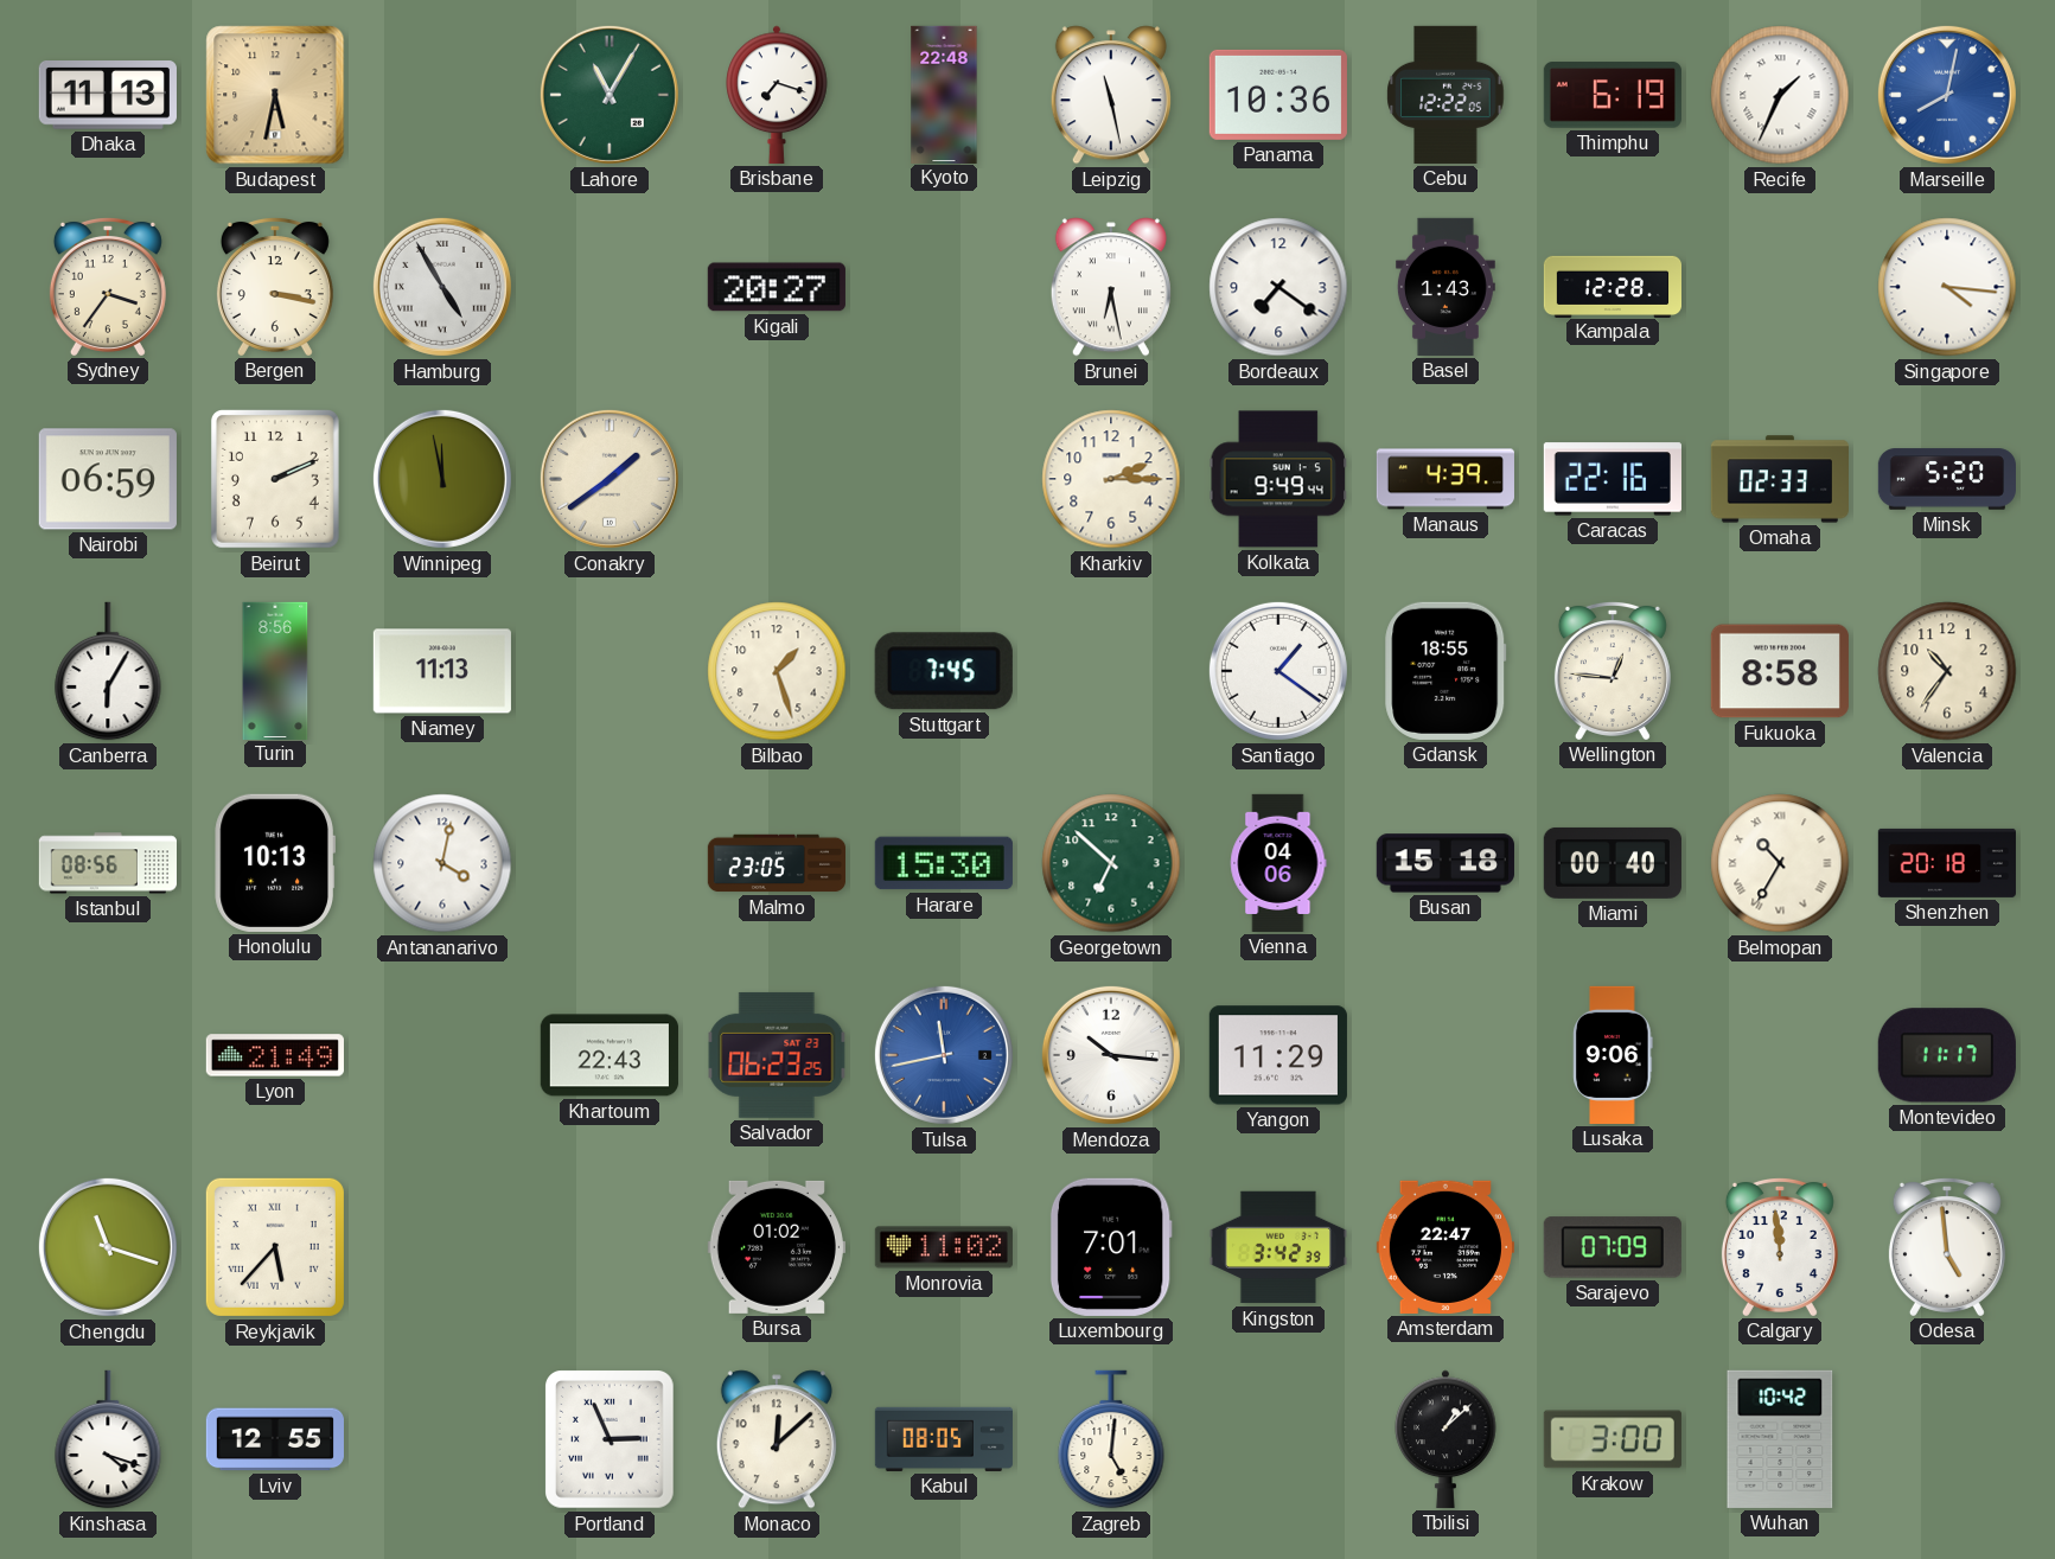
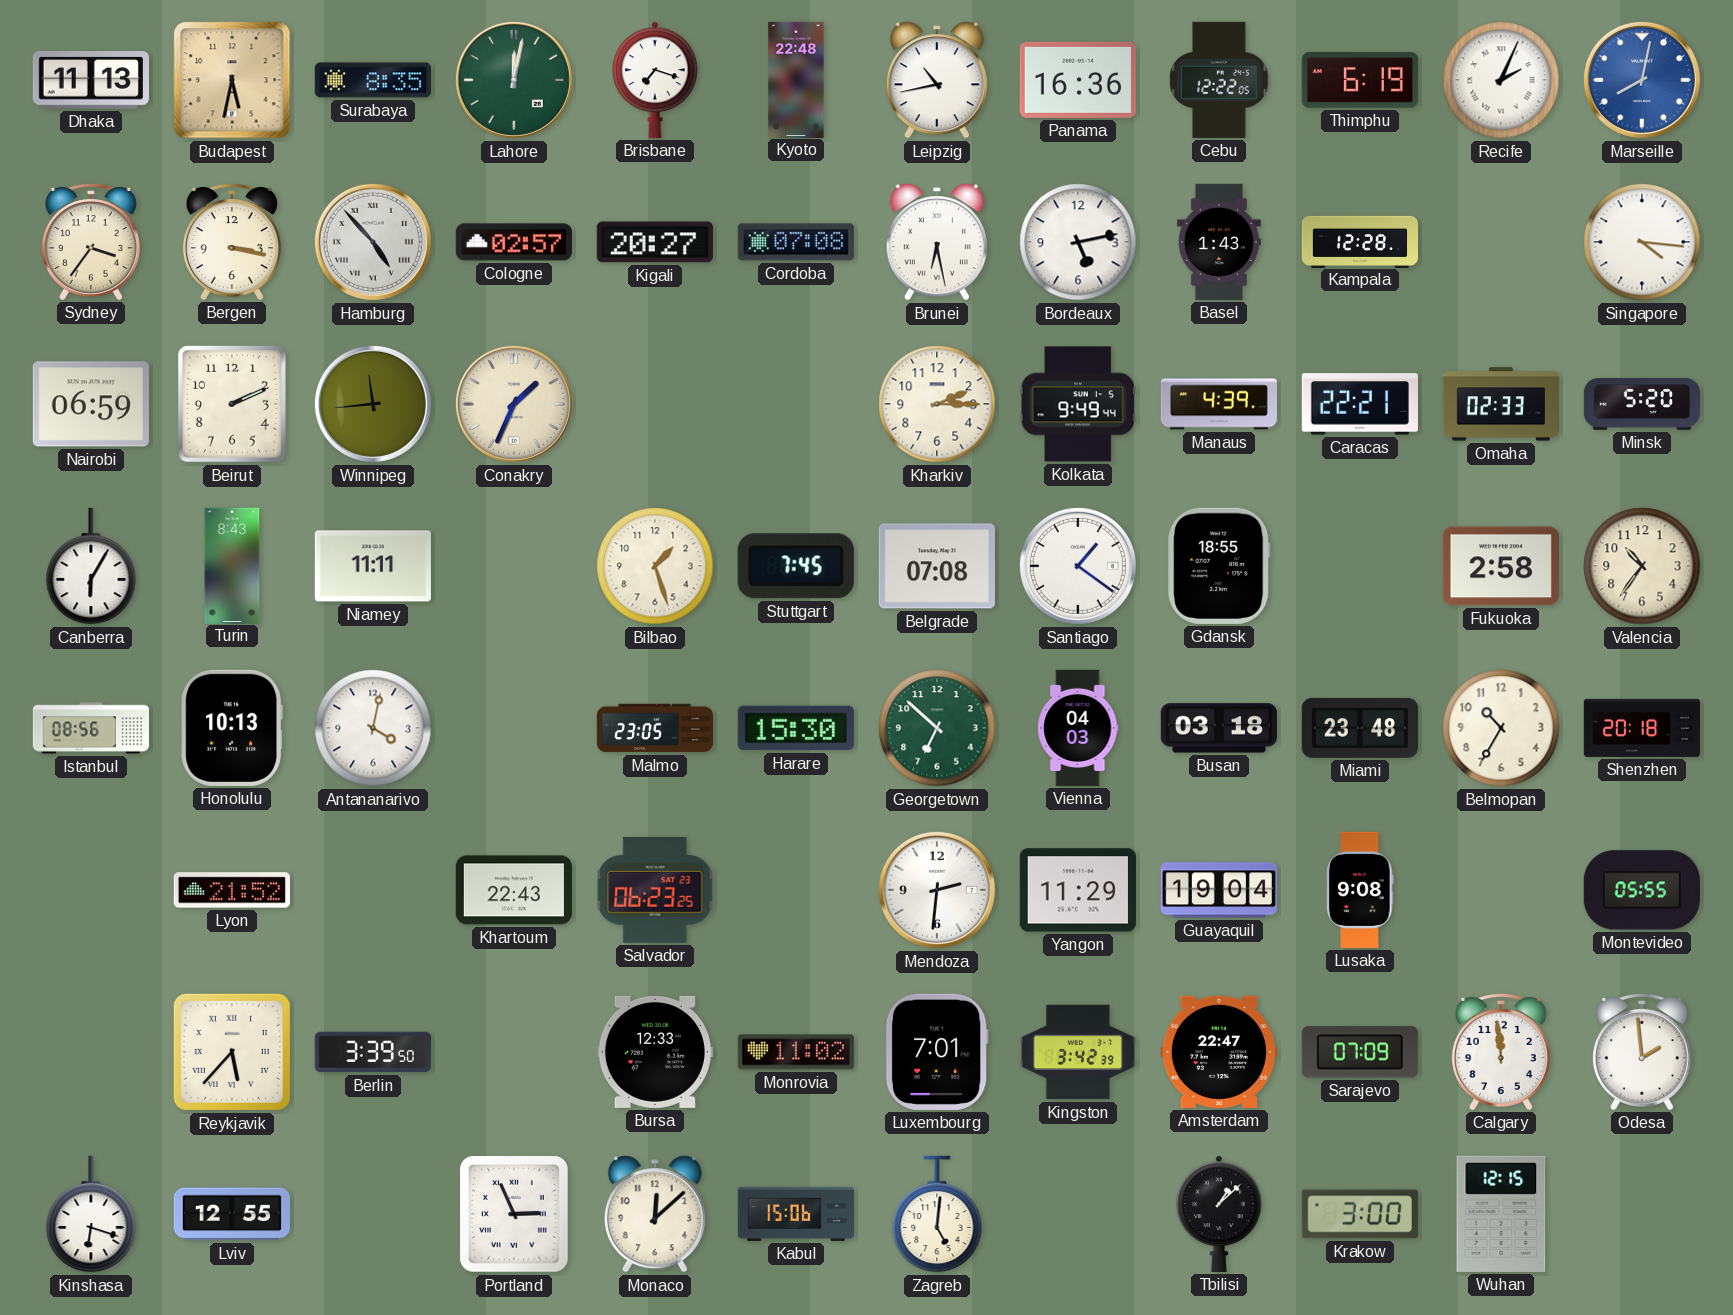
Surabaya: none -> 8:35 (373, 80)
Lahore: 11:05 -> 12:02 (514, 80)
Leipzig: 11:28 -> 10:43 (937, 80)
Panama: 10:36 -> 16:36 (1078, 80)
Recife: 1:34 -> 2:04 (1501, 80)
Hamburg: 4:55 -> 4:53 (373, 242)
Cologne: none -> 02:57 (514, 242)
Cordoba: none -> 07:08 (796, 242)
Bordeaux: 7:21 -> 5:13 (1078, 242)
Winnipeg: 11:58 -> 11:44 (373, 404)
Conakry: 1:39 -> 1:34 (514, 404)
Caracas: 22:16 -> 22:21 (1360, 404)
Turin: 8:56 -> 8:43 (232, 565)
Niamey: 11:13 -> 11:11 (373, 566)
Belgrade: none -> 07:08 (937, 566)
Wellington: 12:46 -> none (1613, 670)
Fukuoka: 8:58 -> 2:58 (1501, 566)
Vienna: 04:06 -> 04:03 (1078, 728)
Busan: 15:18 -> 03:18 (1219, 728)
Miami: 00:40 -> 23:48 (1360, 728)
Belmopan numerals: Roman -> Arabic (1501, 728)
Lyon: 21:49 -> 21:52 (232, 890)
Tulsa: 11:43 -> none (944, 1055)
Mendoza: 10:16 -> 2:31 (937, 890)
Guayaquil: none -> 19:04 (1219, 890)
Lusaka: 9:06 -> 9:08 (1360, 890)
Montevideo: 11:17 -> 05:55 (1642, 890)
Chengdu: 11:18 -> none (108, 1247)
Berlin: none -> 3:39 (373, 1052)
Bursa: 01:02 -> 12:33 (655, 1052)
Odesa: 4:59 -> 1:59 (1642, 1051)
Kinshasa: 4:18 -> 6:18 (91, 1214)
Kabul: 08:05 -> 15:06 (796, 1214)
Wuhan: 10:42 -> 12:15 (1501, 1214)
